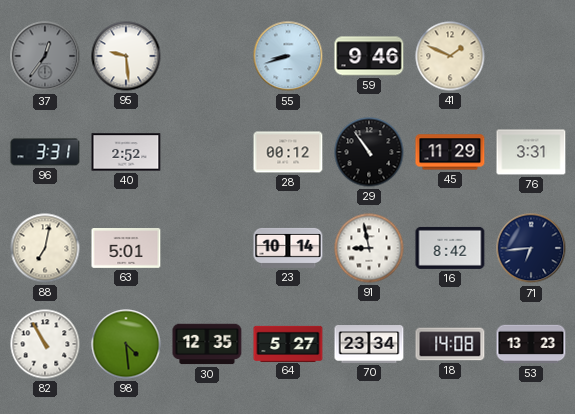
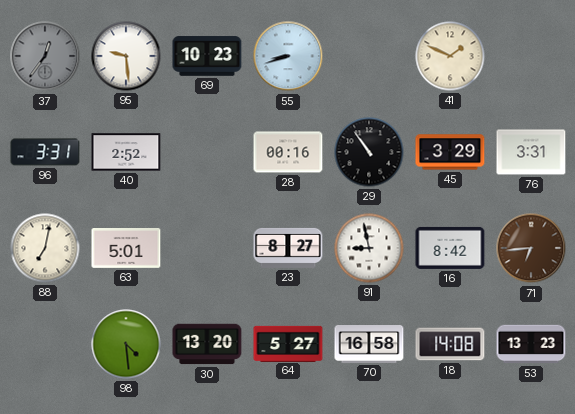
69: none -> 10:23 (207, 56)
59: 9:46 -> none (369, 56)
28: 00:12 -> 00:16 (288, 152)
45: 11:29 -> 3:29 (450, 152)
23: 10:14 -> 8:27 (288, 248)
71 dial: navy -> brown (531, 248)
82: 10:55 -> none (45, 344)
30: 12:35 -> 13:20 (207, 344)
70: 23:34 -> 16:58 (369, 345)
